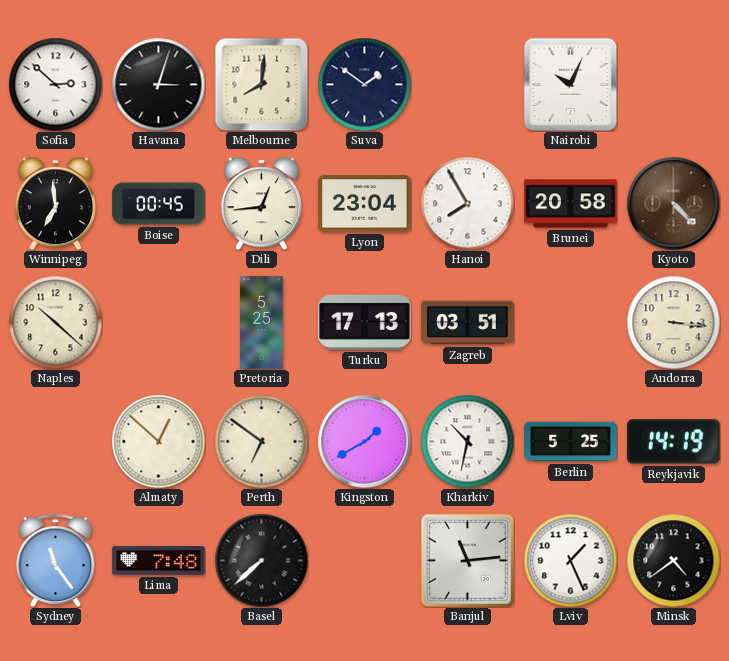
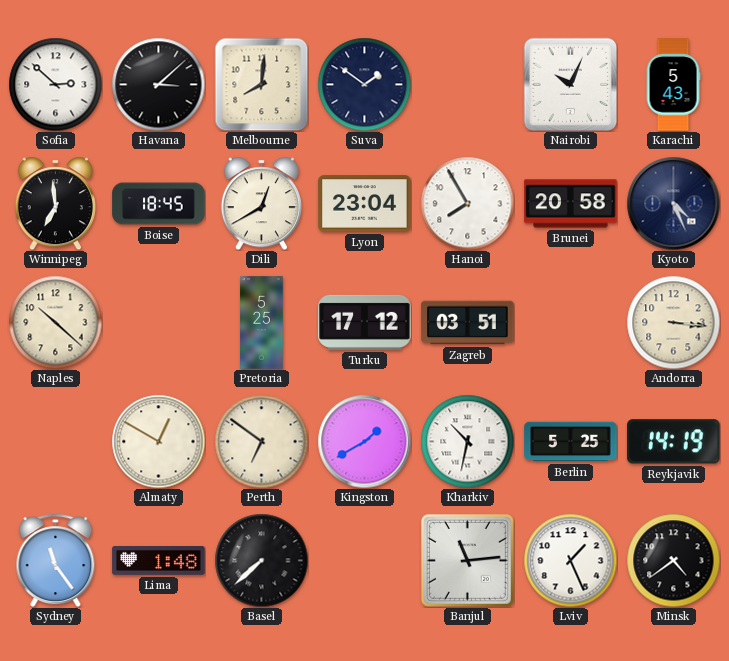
Havana: 3:03 -> 3:08 (158, 84)
Karachi: none -> 5:43 (673, 85)
Boise: 00:45 -> 18:45 (159, 204)
Dili: 12:44 -> 12:40 (261, 203)
Kyoto: 4:23 -> 4:26 (673, 203)
Kyoto dial: brown -> navy (673, 203)
Turku: 17:13 -> 17:12 (365, 322)
Almaty: 12:52 -> 12:50 (158, 441)
Lima: 7:48 -> 1:48 (159, 561)
